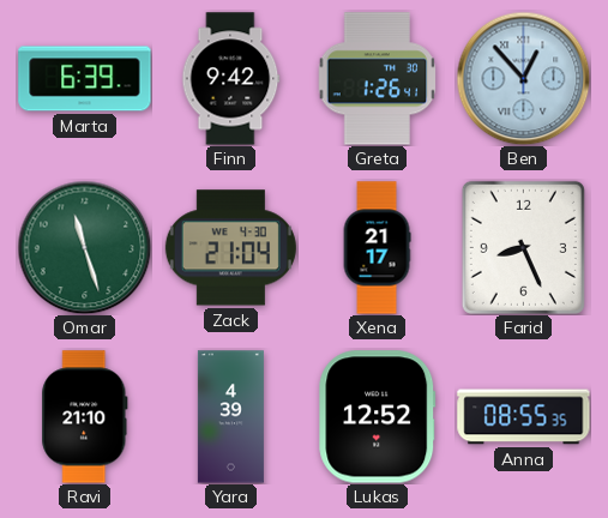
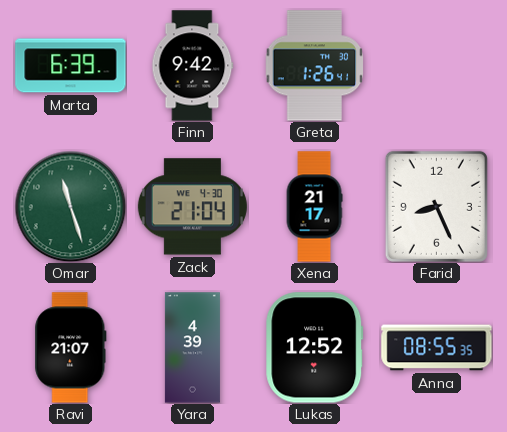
Ben: 12:53 -> none (523, 78)
Ravi: 21:10 -> 21:07 (71, 348)
